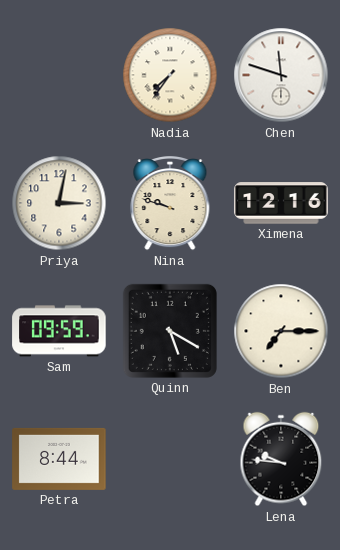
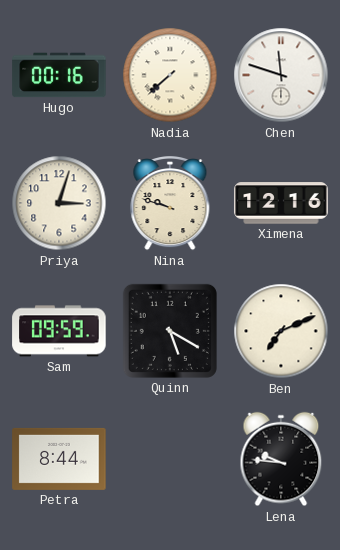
Hugo: none -> 00:16 (59, 75)
Nadia: 7:36 -> 7:38 (170, 75)
Priya: 3:02 -> 3:03 (59, 203)
Ben: 7:15 -> 7:11 (281, 331)
